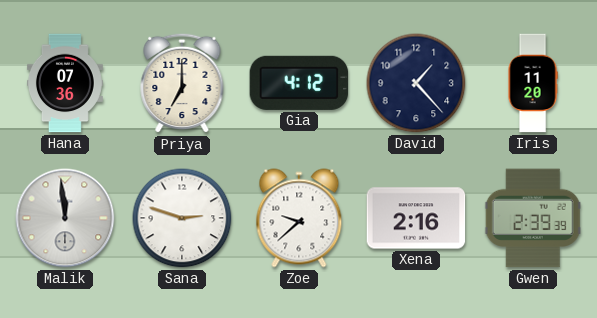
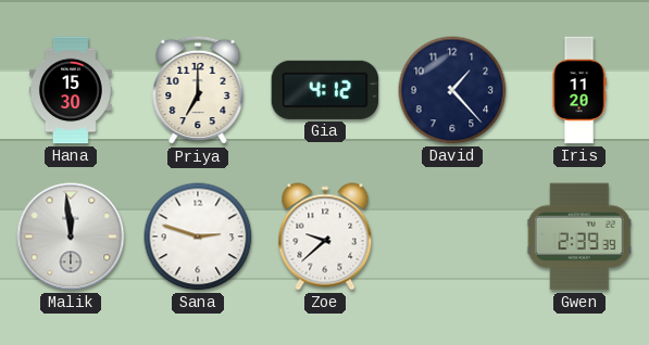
Hana: 07:36 -> 15:30 (71, 90)
Xena: 2:16 -> none (416, 218)
